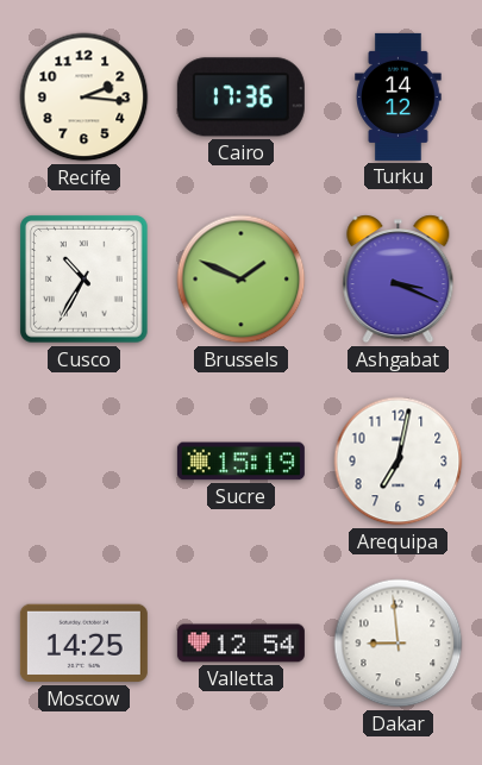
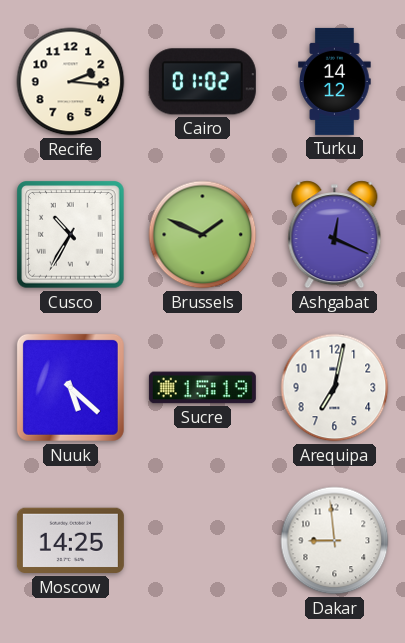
Cairo: 17:36 -> 01:02 (202, 82)
Ashgabat: 3:19 -> 12:19 (335, 235)
Nuuk: none -> 5:22 (70, 387)
Valletta: 12:54 -> none (240, 644)
